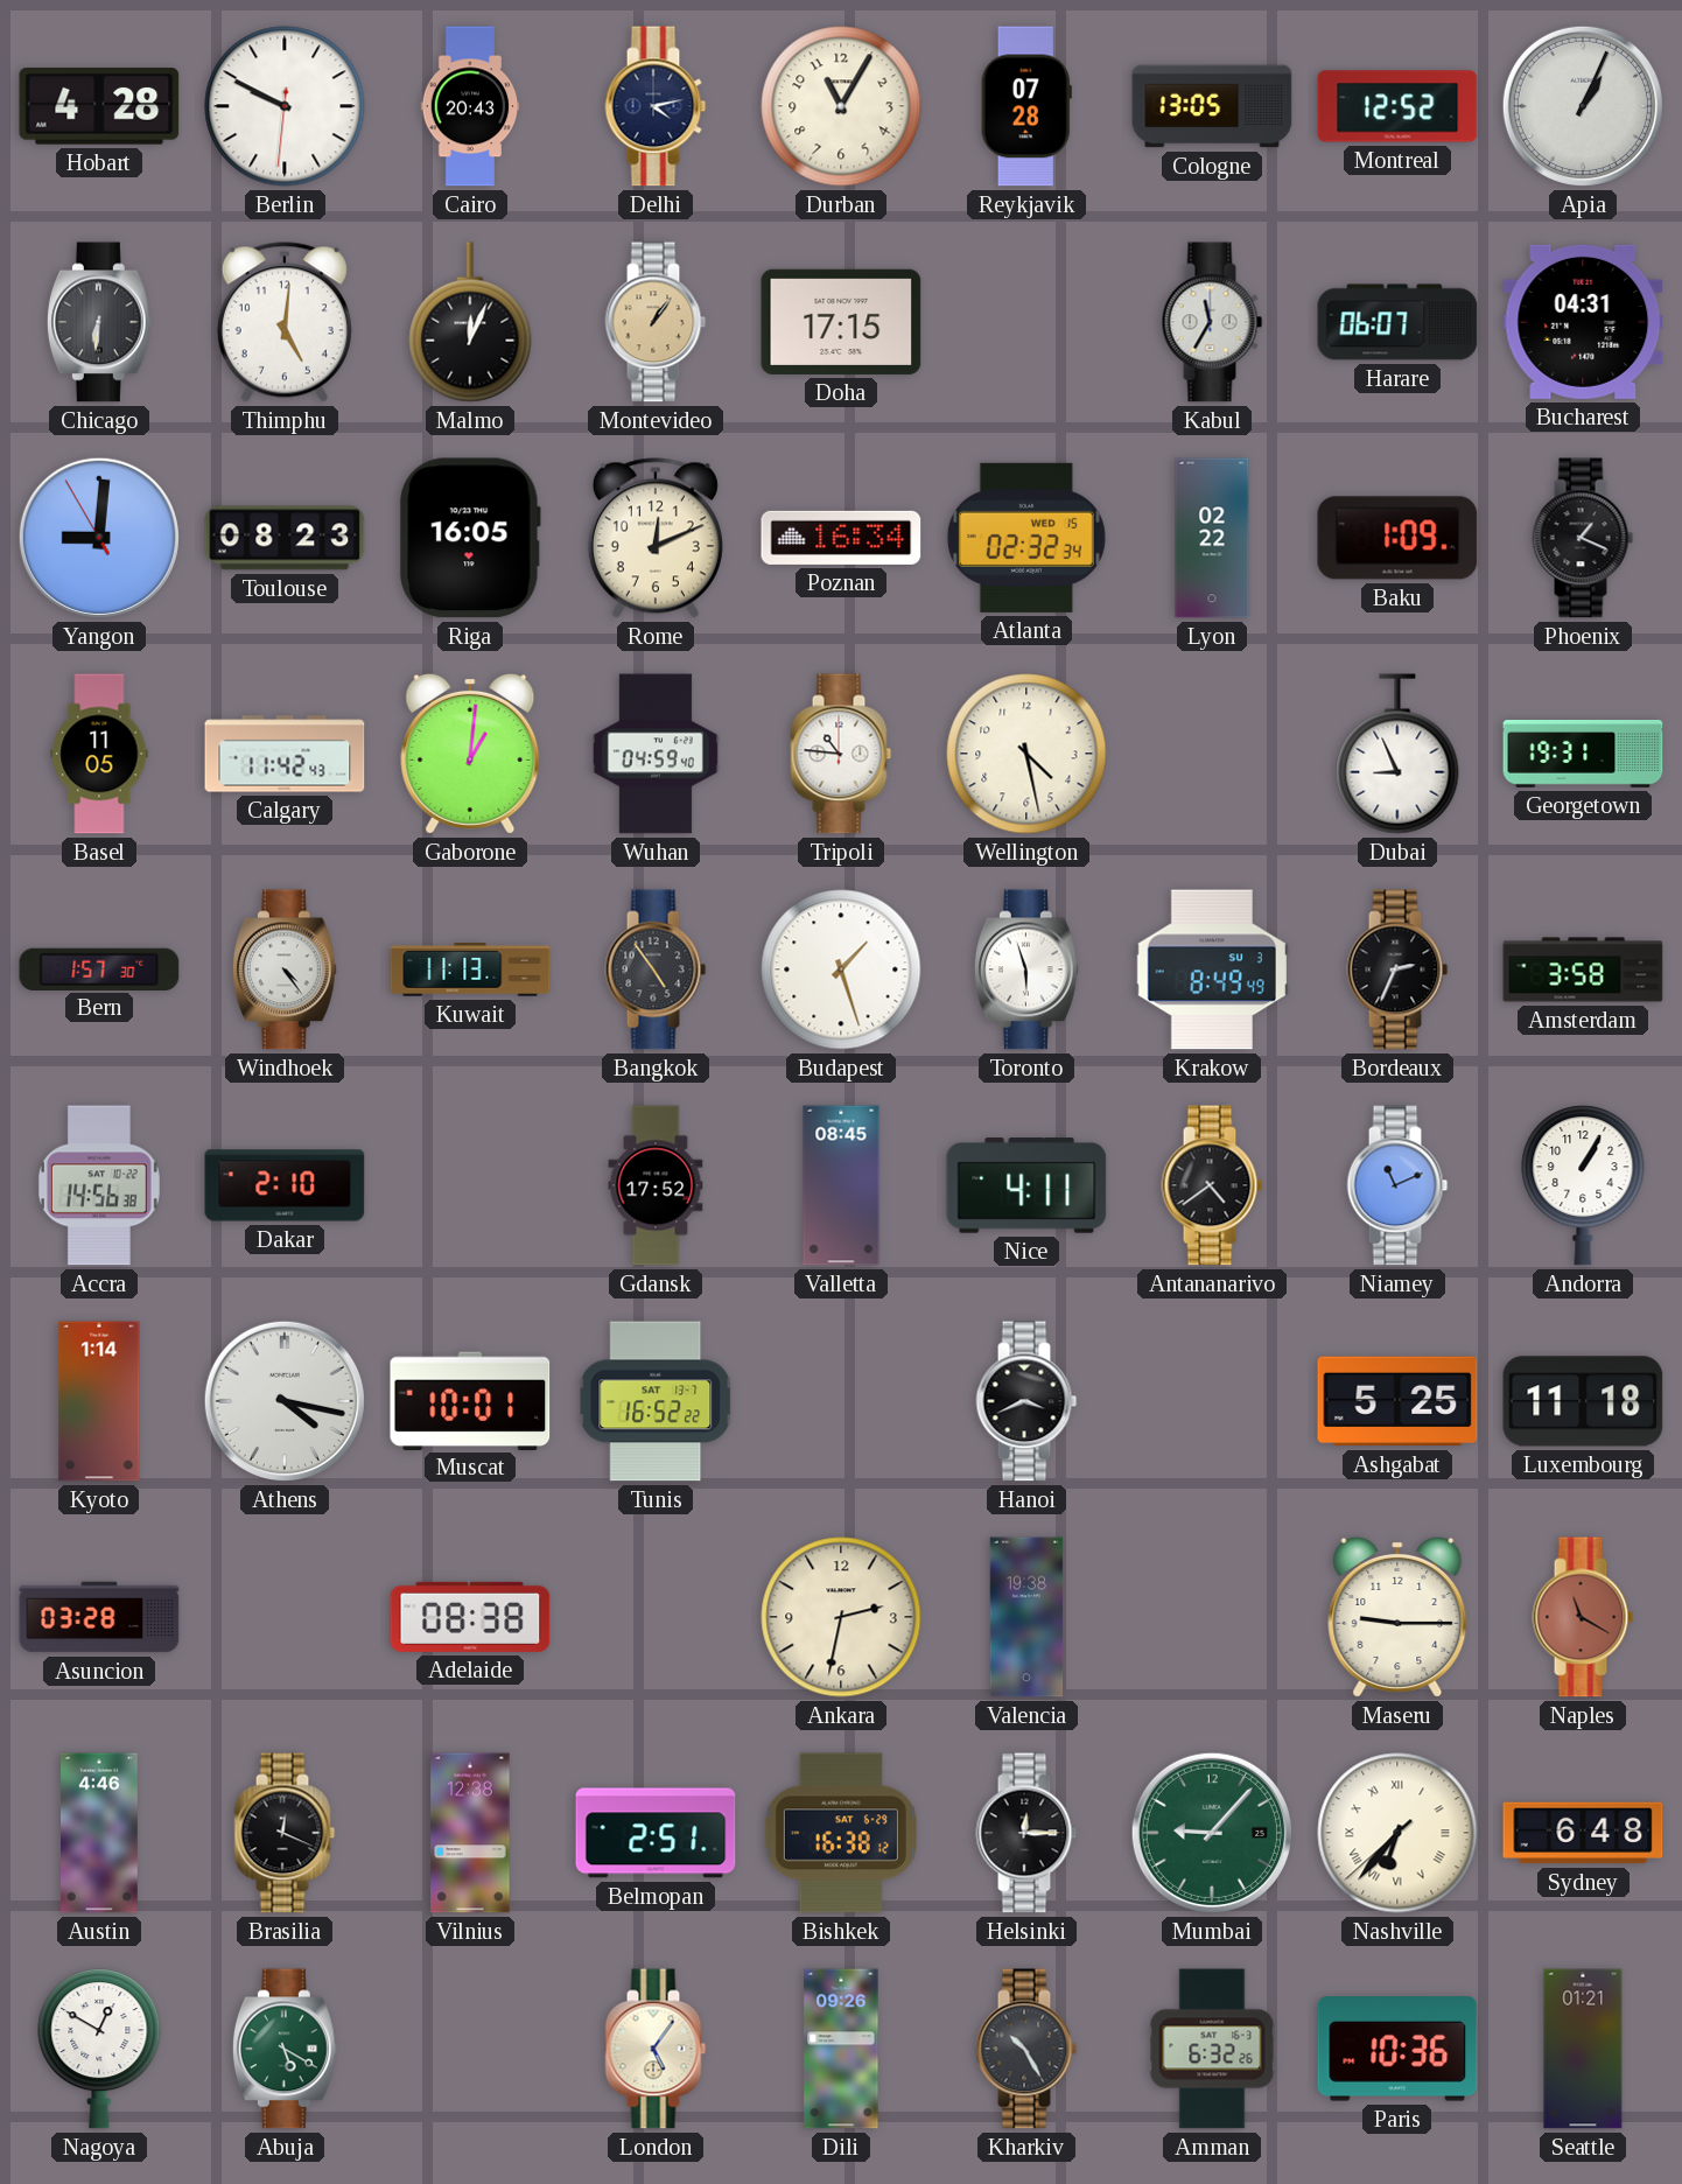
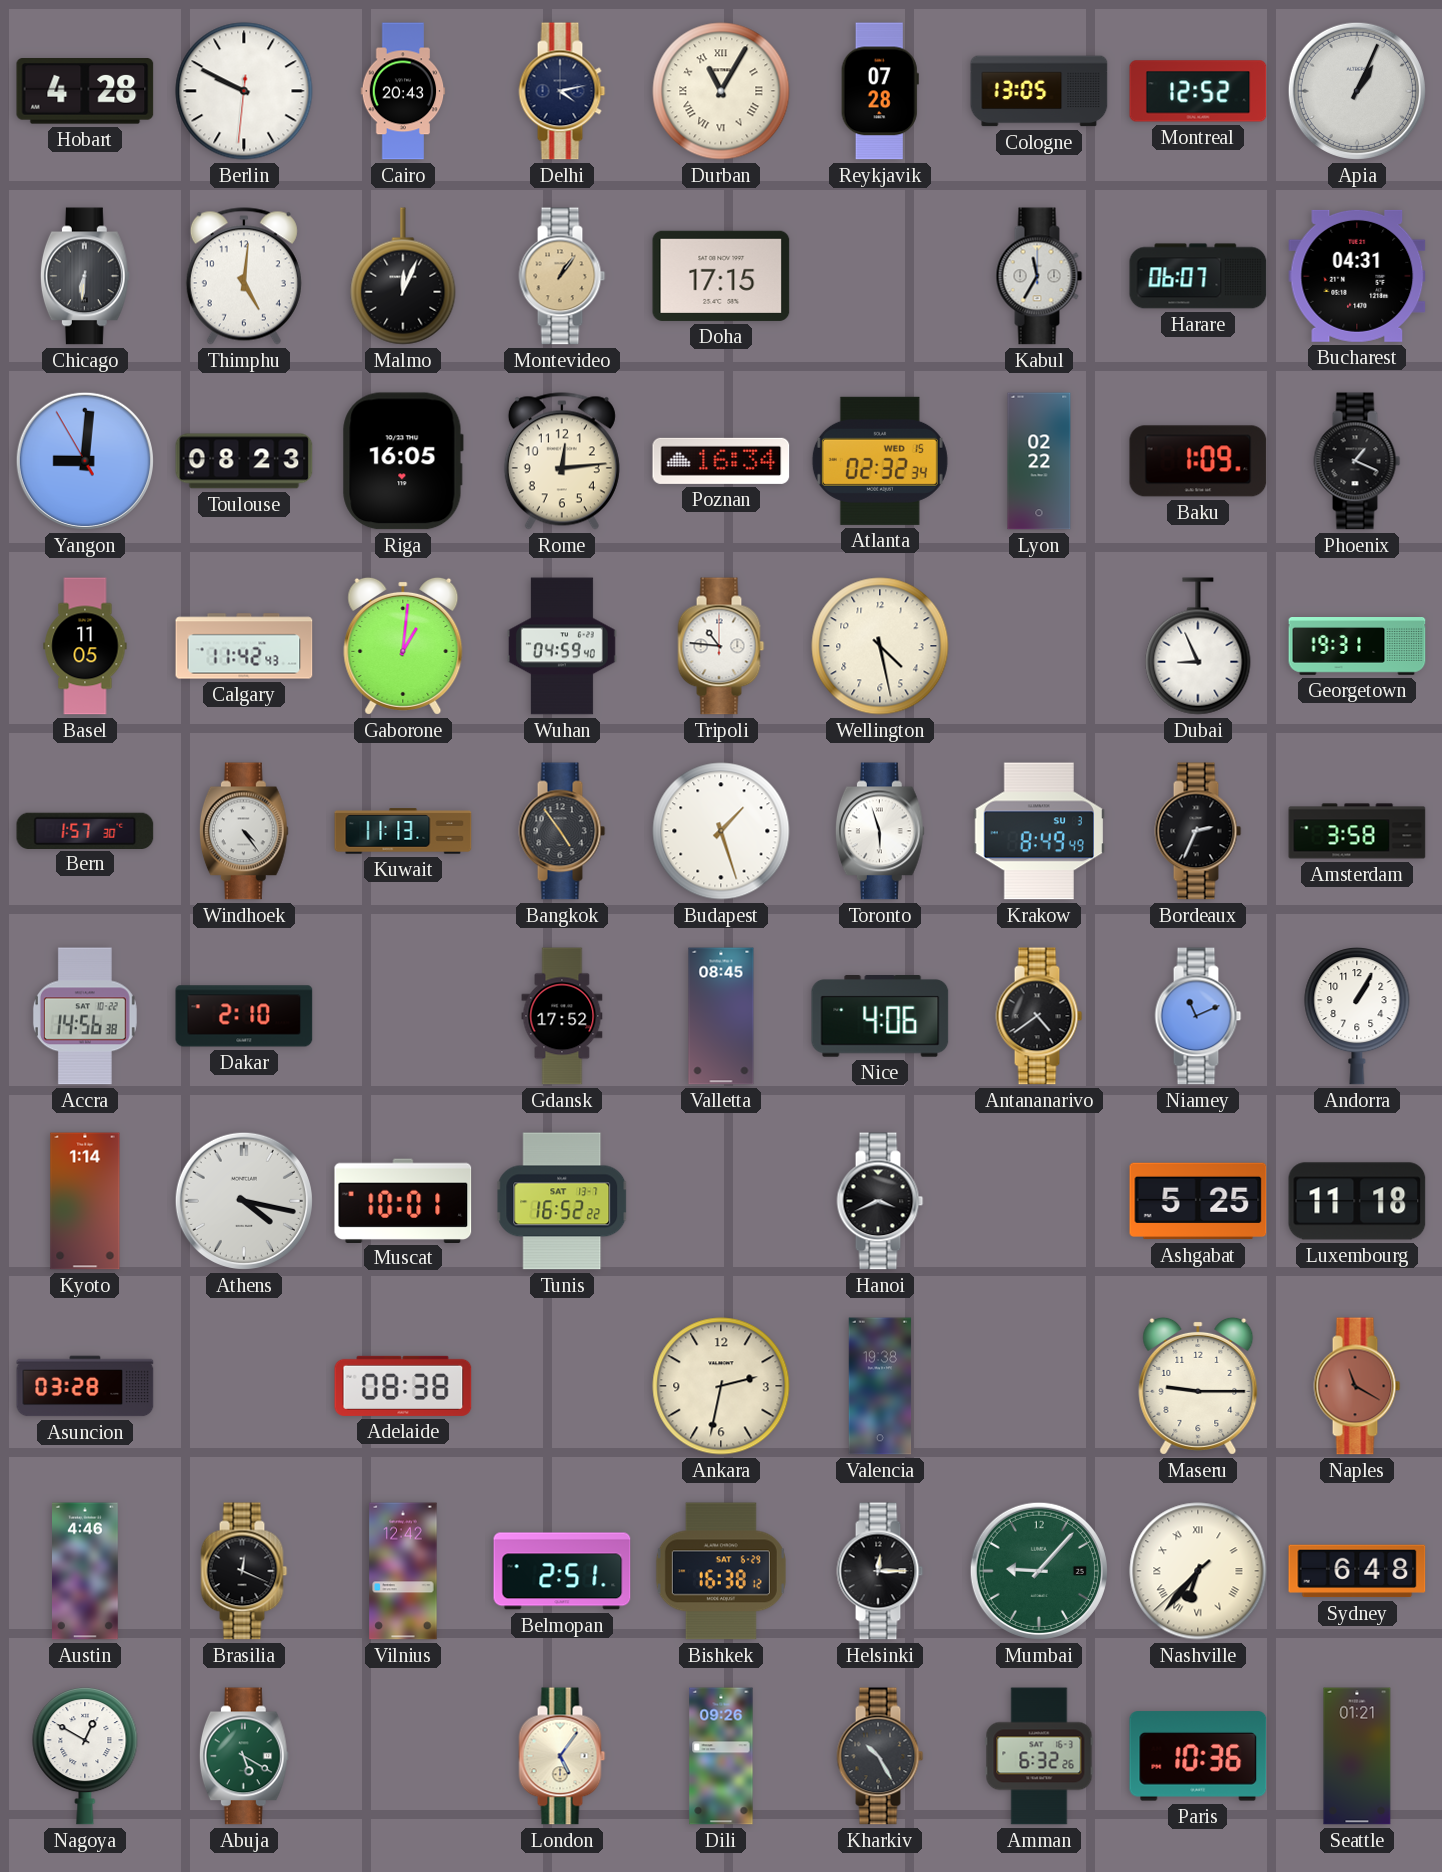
Durban numerals: Arabic -> Roman (721, 91)
Rome: 12:11 -> 12:14 (562, 461)
Nice: 4:11 -> 4:06 (880, 1017)
Vilnius: 12:38 -> 12:42 (403, 1571)
